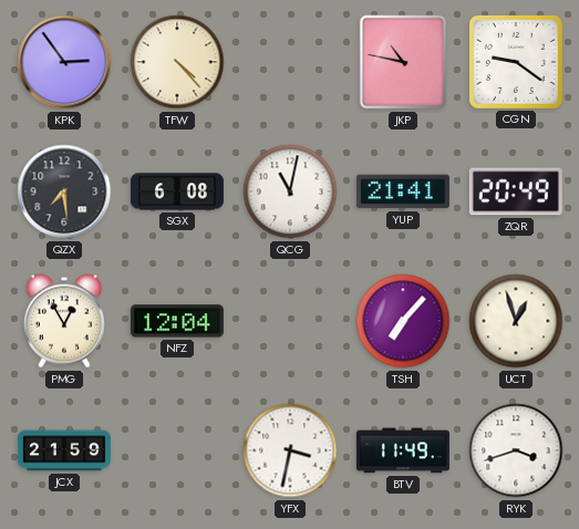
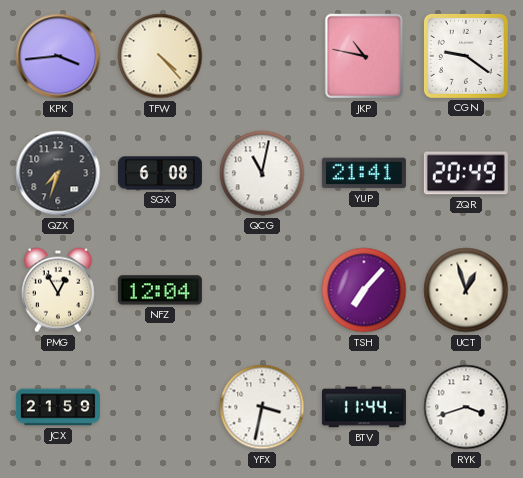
KPK: 2:54 -> 3:44 (58, 56)
QZX: 7:29 -> 7:33 (58, 173)
BTV: 11:49 -> 11:44 (364, 407)
